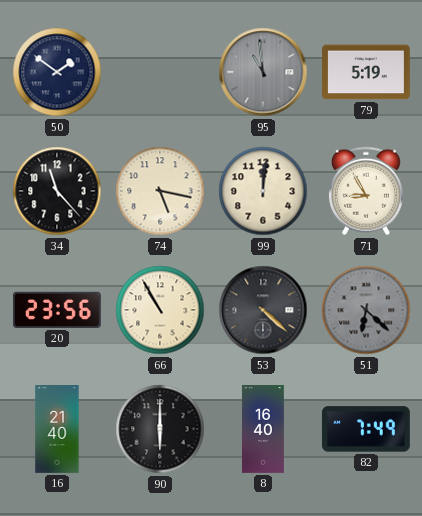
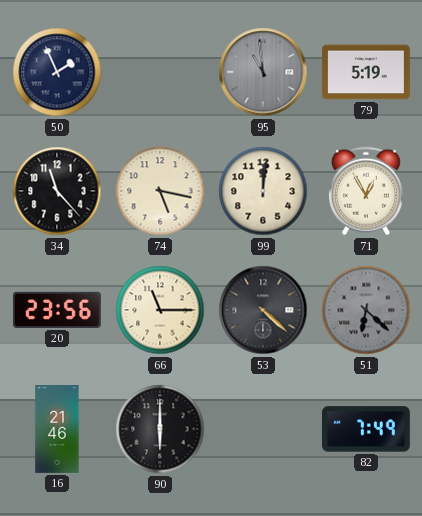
50: 1:51 -> 1:56 (57, 72)
71: 8:55 -> 12:55 (366, 191)
66: 10:55 -> 11:15 (160, 310)
16: 21:40 -> 21:46 (57, 430)
8: 16:40 -> none (263, 430)
